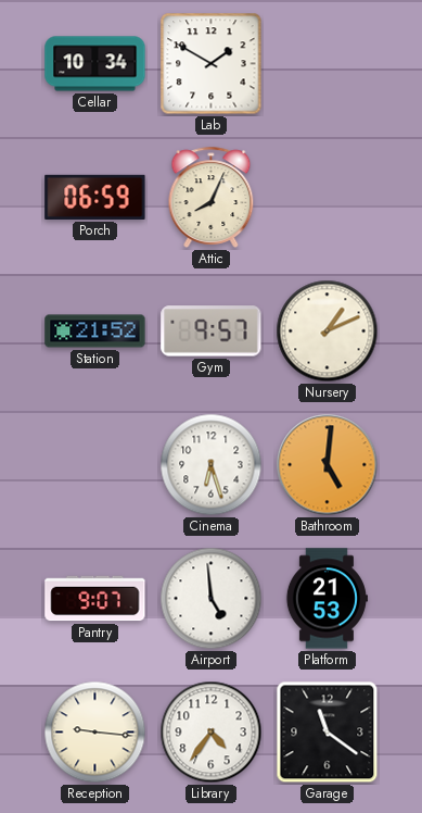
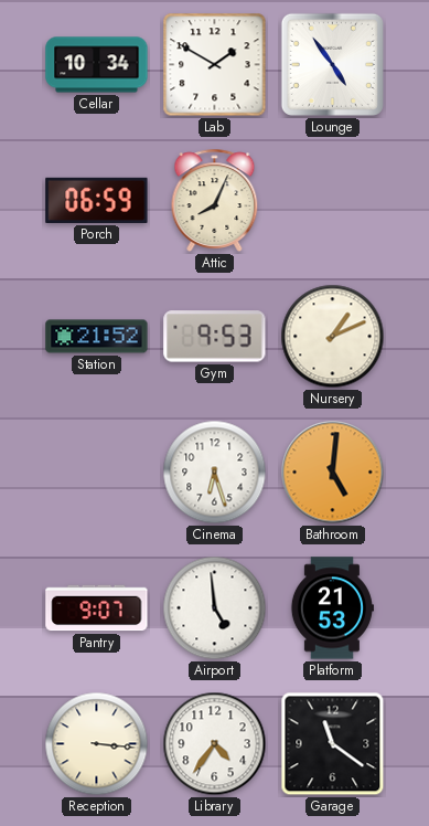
Lounge: none -> 4:54 (332, 64)
Gym: 9:57 -> 9:53 (215, 337)
Reception: 9:16 -> 3:16 (97, 744)
